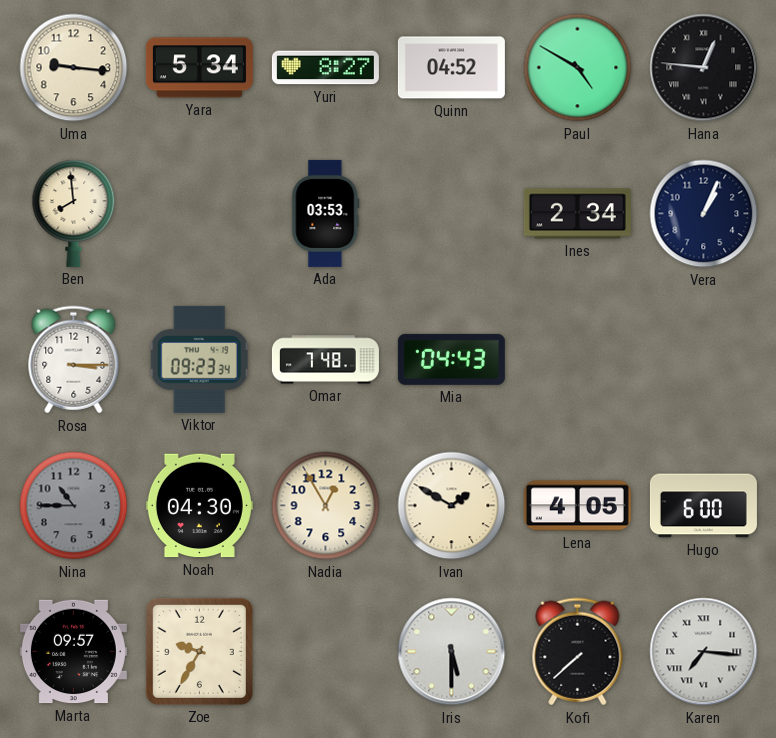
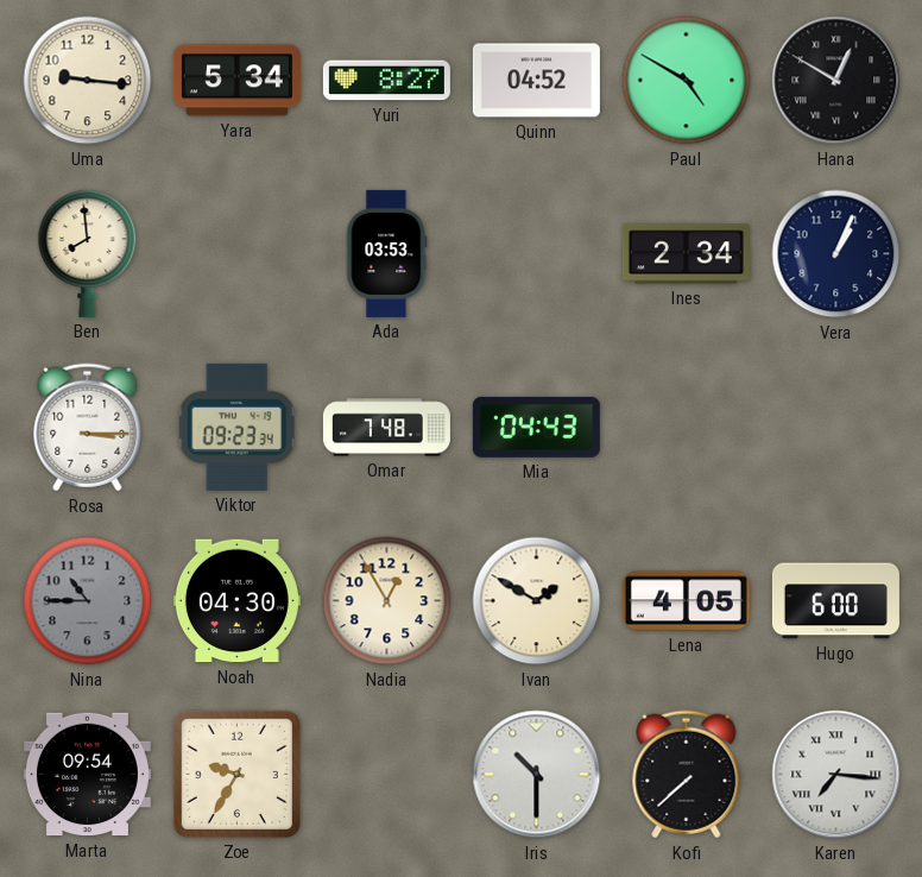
Hana: 12:46 -> 12:50 (836, 81)
Marta: 09:57 -> 09:54 (87, 775)
Iris: 5:30 -> 10:30 (537, 775)
